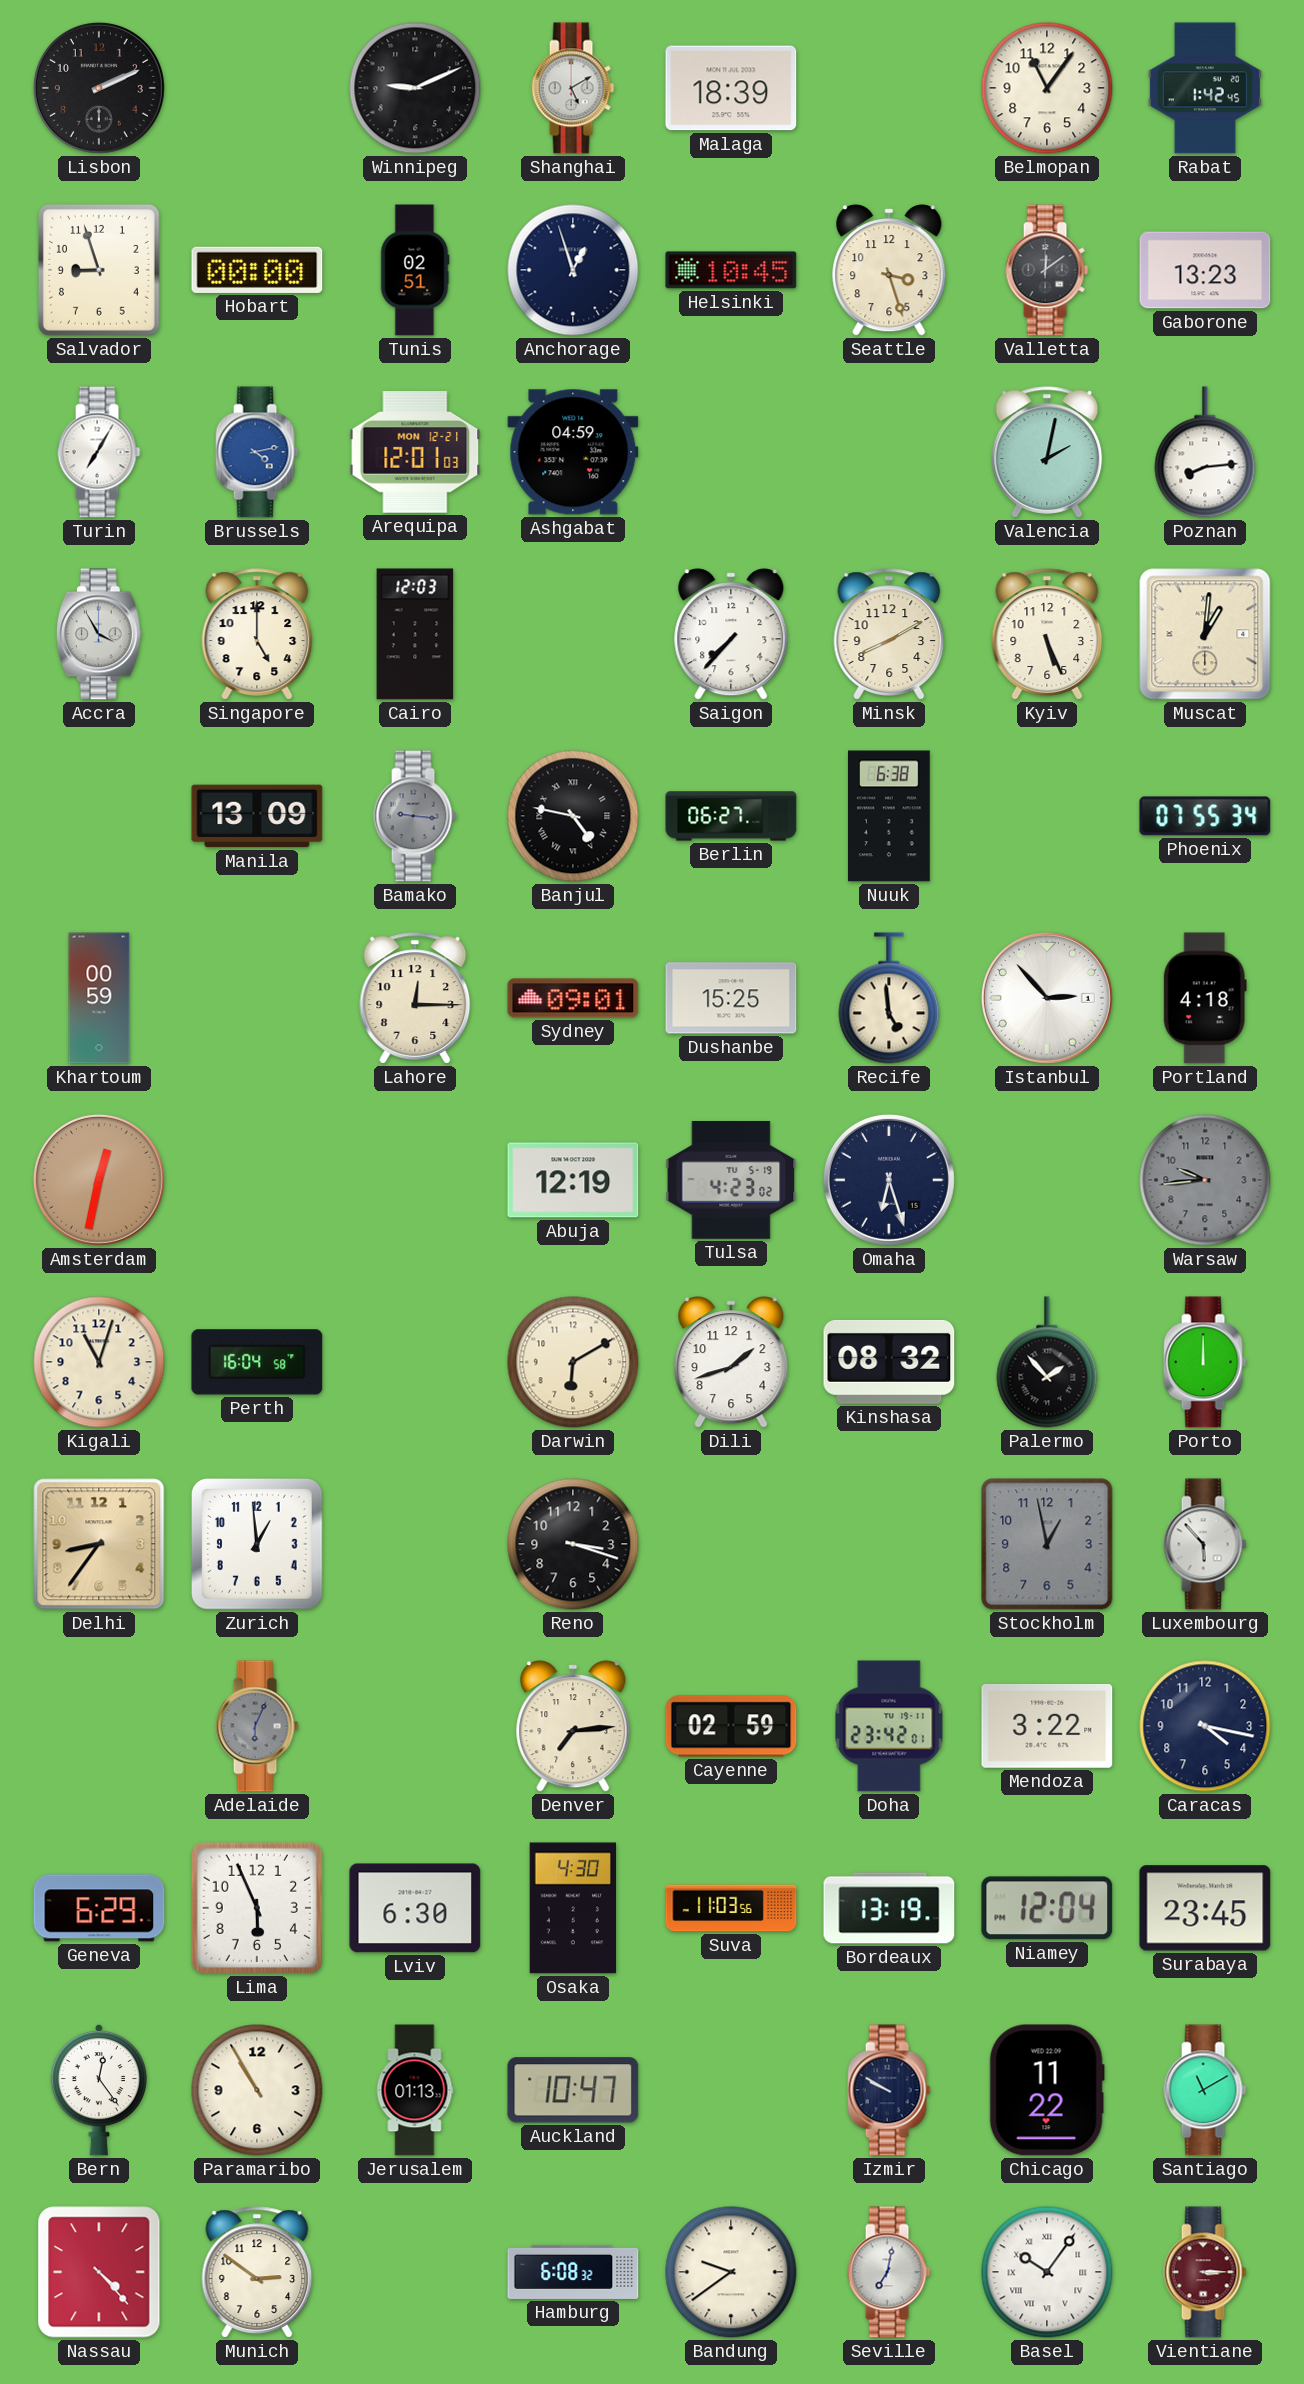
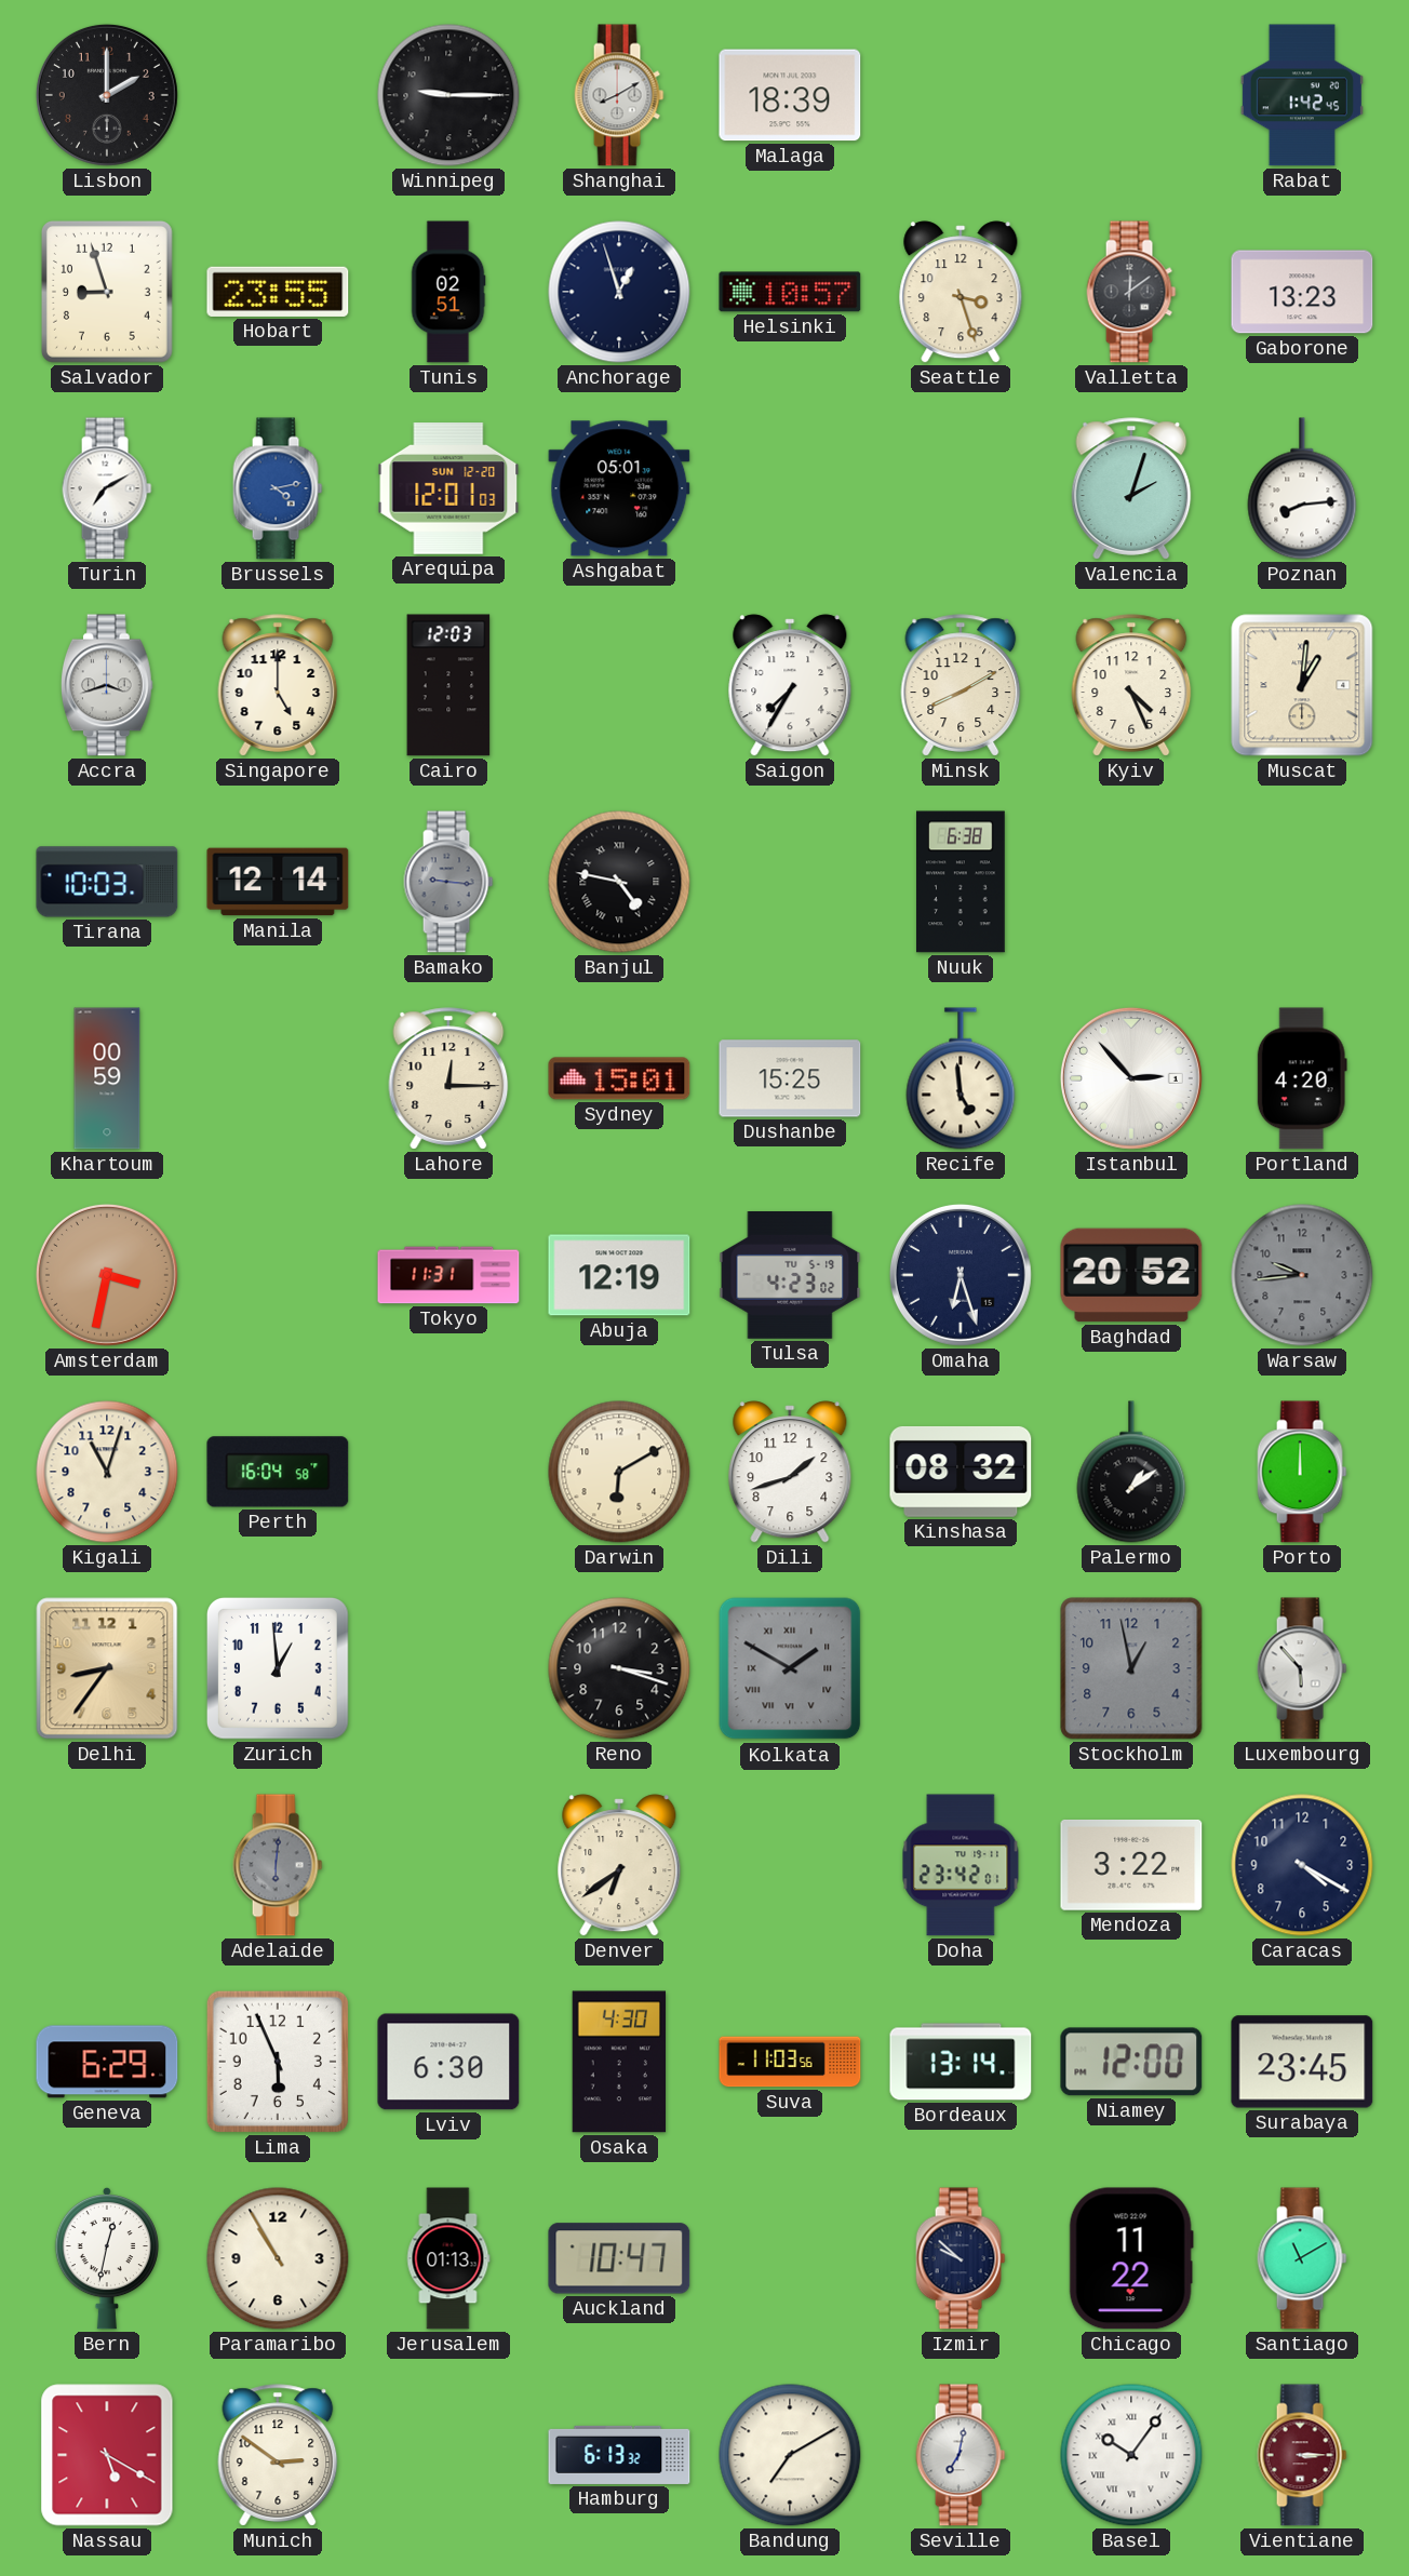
Lisbon: 2:11 -> 2:00 (107, 95)
Winnipeg: 9:11 -> 9:15 (448, 95)
Shanghai: 5:10 -> 8:10 (619, 95)
Belmopan: 11:06 -> none (1047, 88)
Hobart: 00:00 -> 23:55 (278, 292)
Helsinki: 10:45 -> 10:57 (790, 292)
Turin: 7:05 -> 7:10 (107, 488)
Arequipa date: MON 12-21 -> SUN 12-20 (448, 488)
Ashgabat: 04:59 -> 05:01 (619, 488)
Valencia: 2:02 -> 2:03 (1131, 488)
Accra: 3:55 -> 3:42 (107, 685)
Saigon: 7:37 -> 7:35 (790, 685)
Kyiv: 5:26 -> 4:26 (1131, 685)
Tirana: none -> 10:03 (107, 882)
Manila: 13:09 -> 12:14 (278, 882)
Berlin: 06:27 -> none (731, 816)
Phoenix: 07:55 -> none (1205, 816)
Sydney: 09:01 -> 15:01 (619, 1078)
Portland: 4:18 -> 4:20 (1302, 1078)
Amsterdam: 12:32 -> 3:32 (107, 1275)
Tokyo: none -> 11:31 (448, 1275)
Baghdad: none -> 20:52 (1131, 1275)
Palermo: 1:53 -> 1:09 (1131, 1472)
Kolkata: none -> 1:50 (790, 1668)
Adelaide: 6:04 -> 6:01 (278, 1865)
Denver: 7:14 -> 6:39 (619, 1865)
Cayenne: 02:59 -> none (731, 1726)
Caracas: 4:17 -> 4:20 (1302, 1865)
Bordeaux: 13:19 -> 13:14 (961, 2062)
Niamey: 12:04 -> 12:00 (1131, 2062)
Bern: 12:24 -> 12:32 (107, 2258)
Izmir: 9:50 -> 9:52 (961, 2258)
Nassau: 4:23 -> 5:20 (107, 2455)
Hamburg: 6:08 -> 6:13 (619, 2455)
Bandung: 9:39 -> 7:10 (790, 2455)
